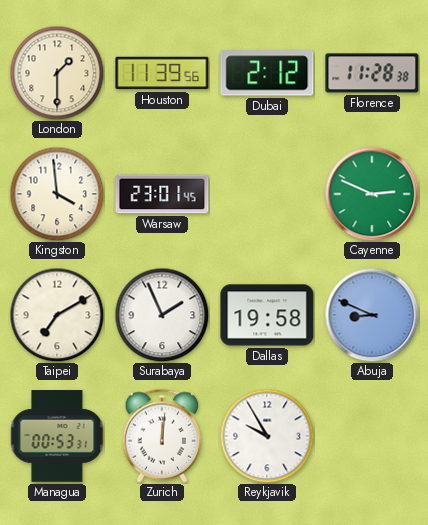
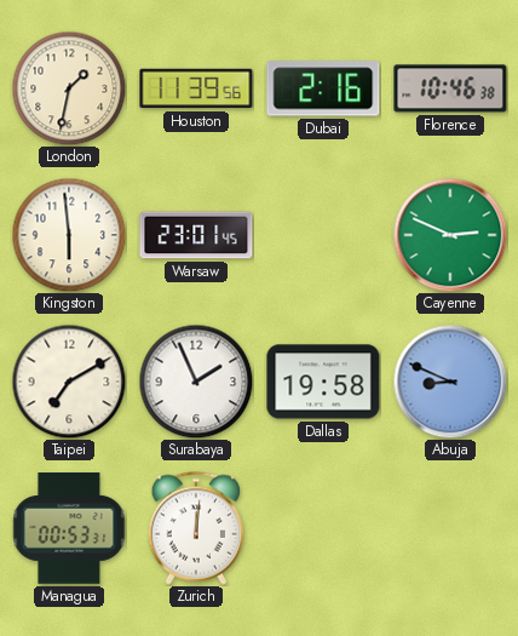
London: 1:30 -> 1:32 (69, 88)
Dubai: 2:12 -> 2:16 (323, 88)
Florence: 11:28 -> 10:46 (450, 88)
Kingston: 3:59 -> 5:59 (69, 235)
Reykjavik: 9:55 -> none (267, 436)
